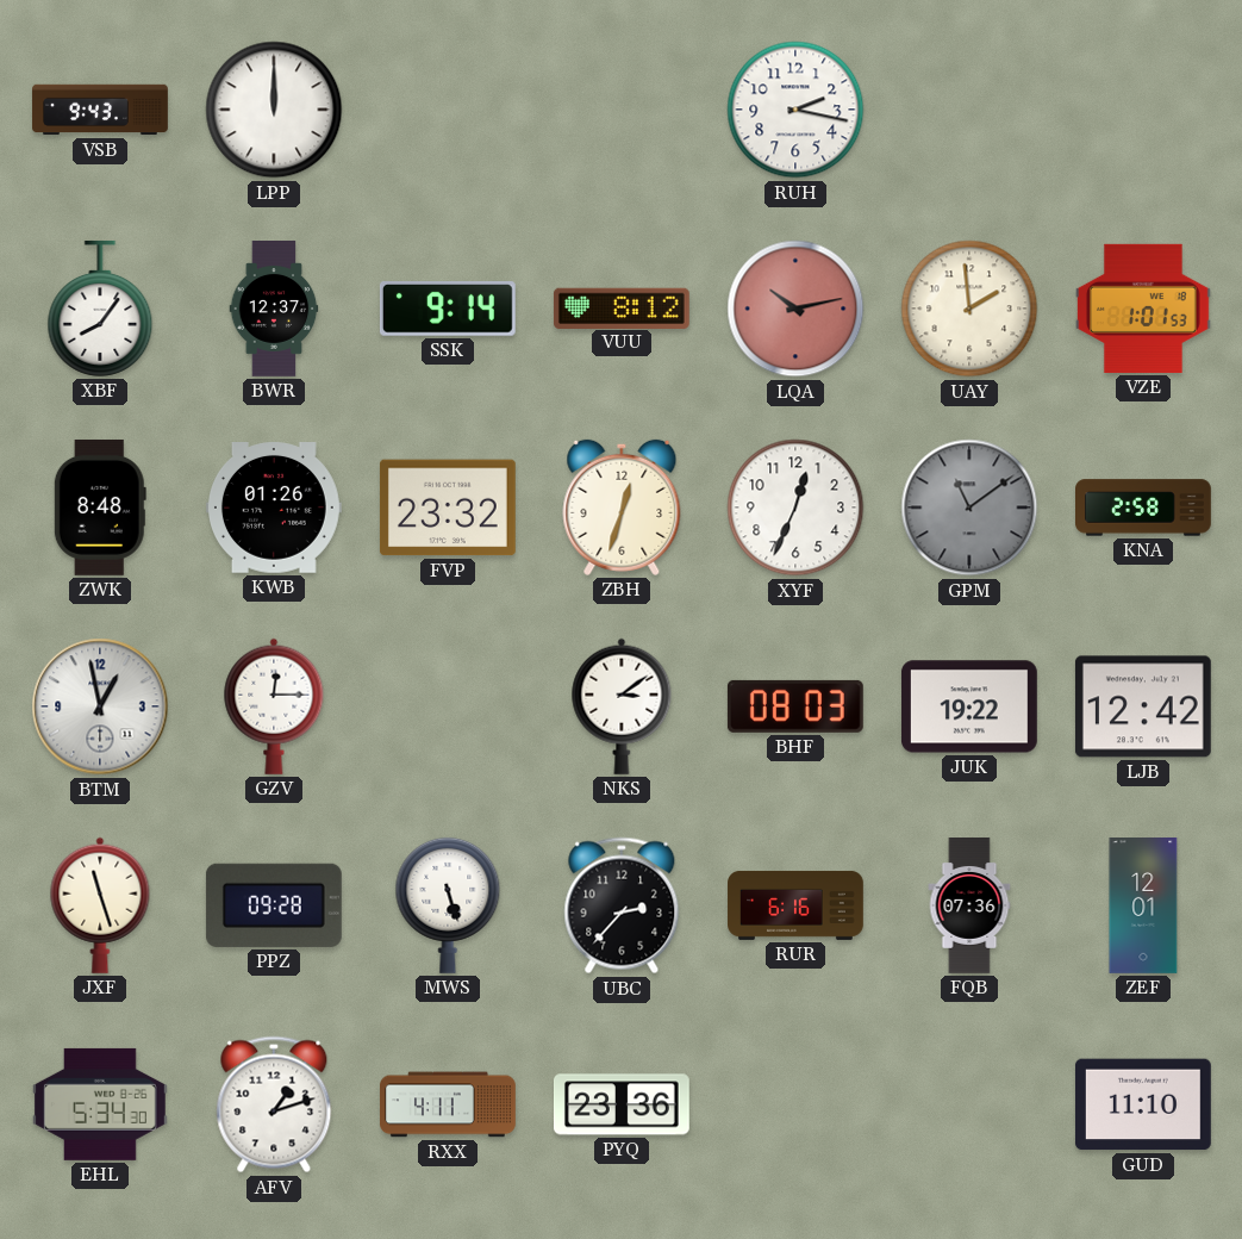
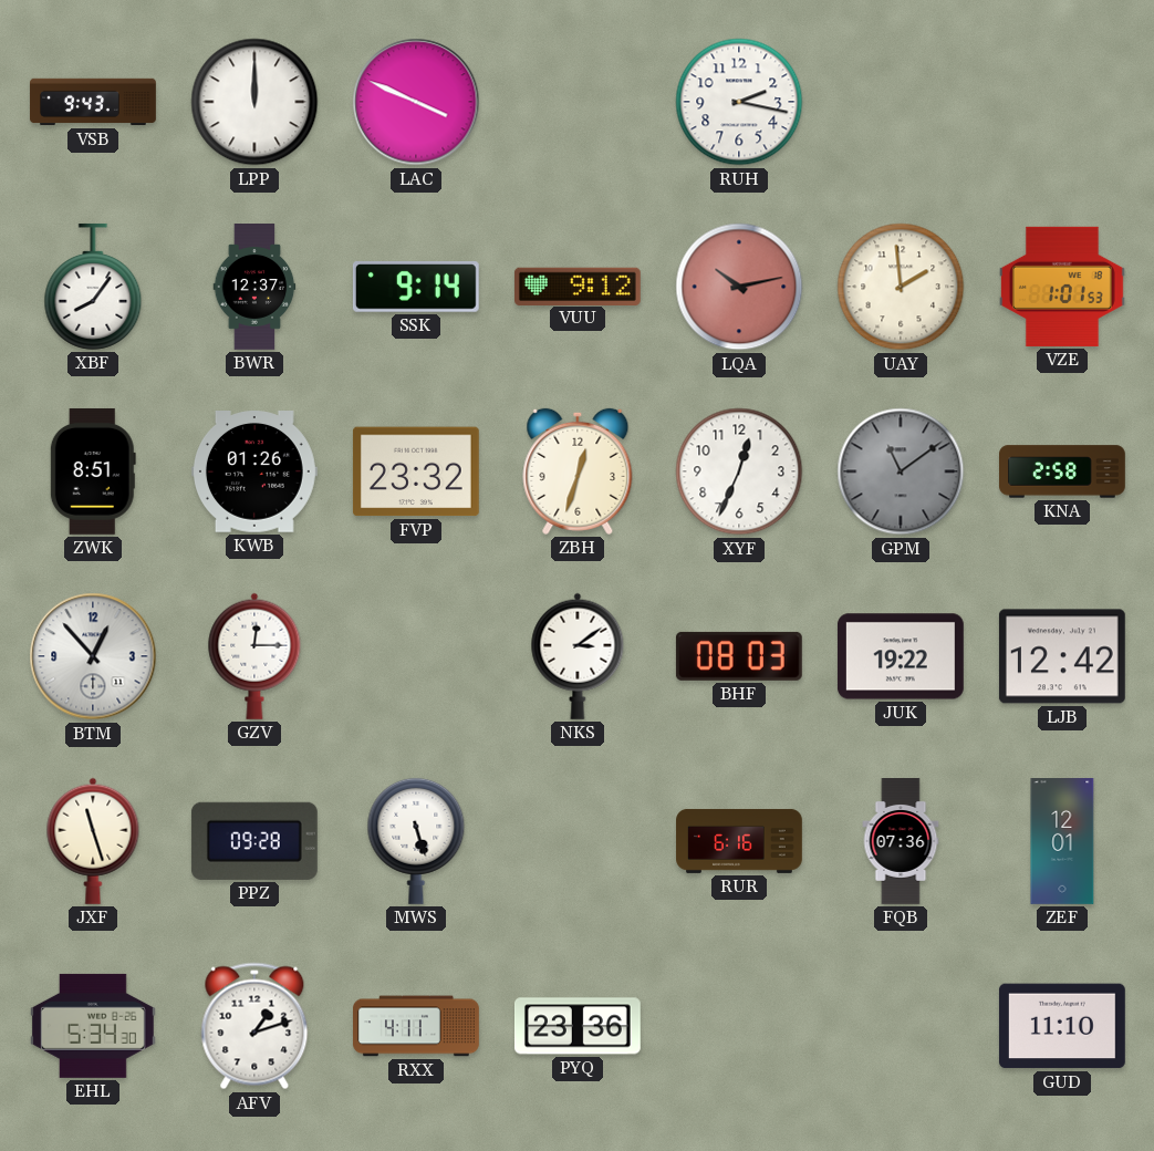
LAC: none -> 3:49 (416, 102)
VUU: 8:12 -> 9:12 (578, 286)
ZWK: 8:48 -> 8:51 (93, 471)
BTM: 12:58 -> 12:53 (93, 656)
UBC: 2:37 -> none (622, 905)
